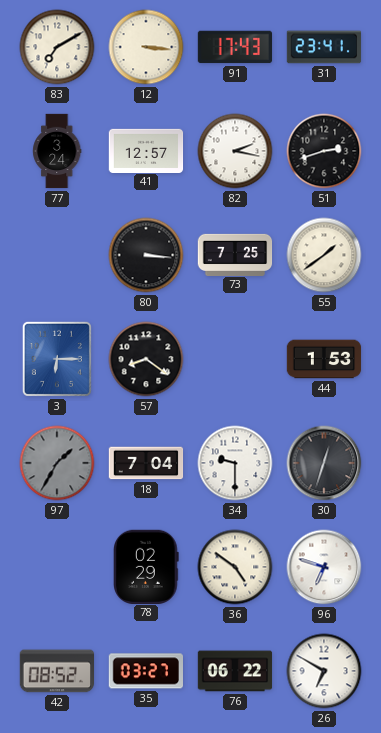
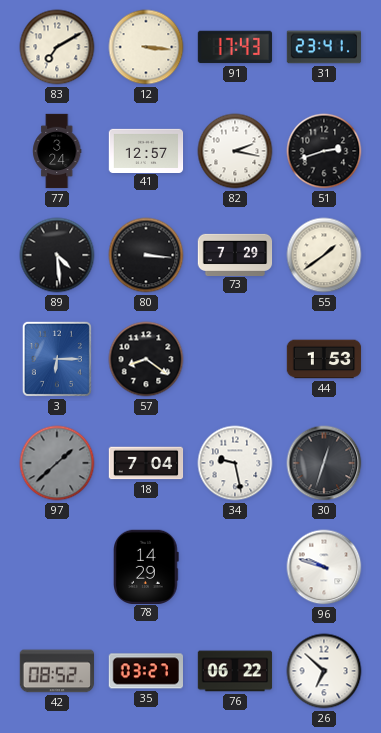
89: none -> 4:29 (57, 255)
73: 7:25 -> 7:29 (235, 254)
97: 1:35 -> 1:38 (57, 463)
34: 9:30 -> 9:28 (235, 463)
78: 02:29 -> 14:29 (146, 566)
36: 4:51 -> none (235, 567)
96: 6:48 -> 9:48 (324, 567)
26: 6:50 -> 6:52 (324, 671)
